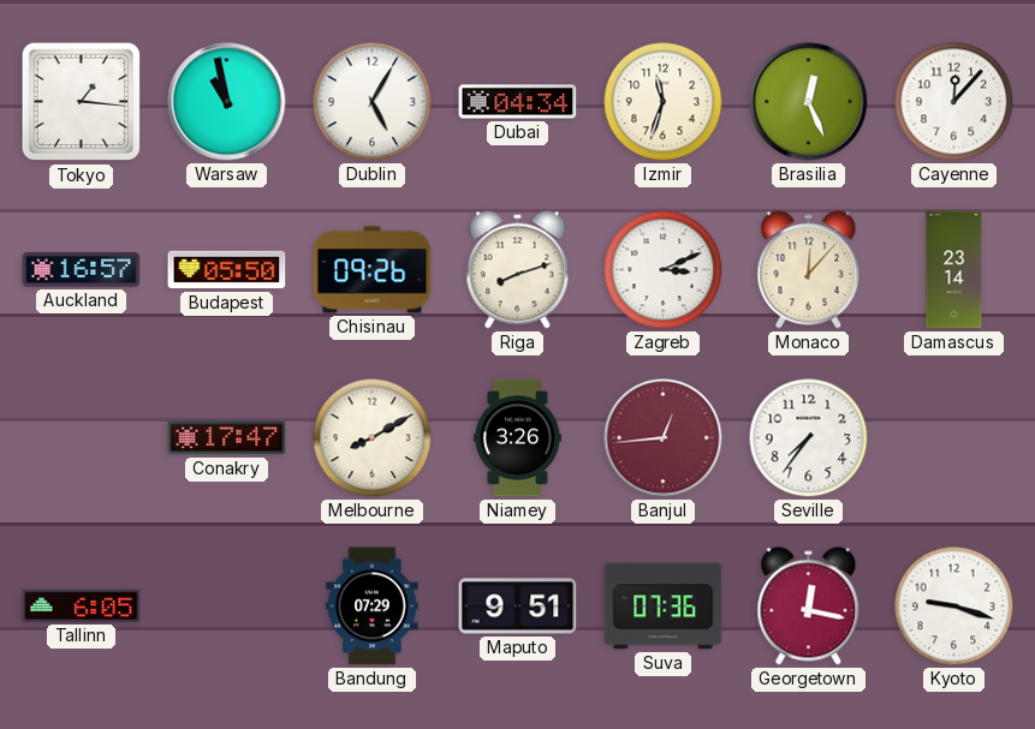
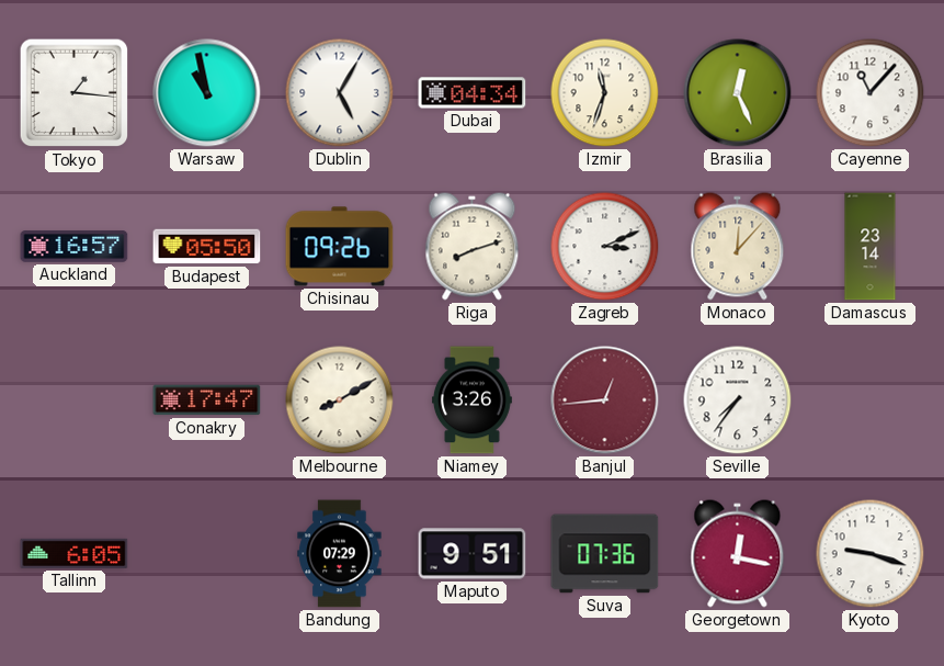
Cayenne: 12:07 -> 11:07 (871, 93)
